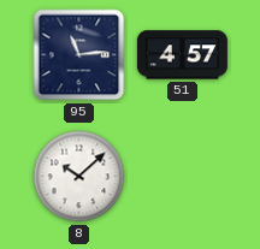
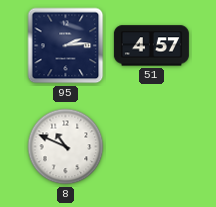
95: 11:14 -> 2:14 (66, 46)
8: 10:08 -> 10:49 (66, 147)
